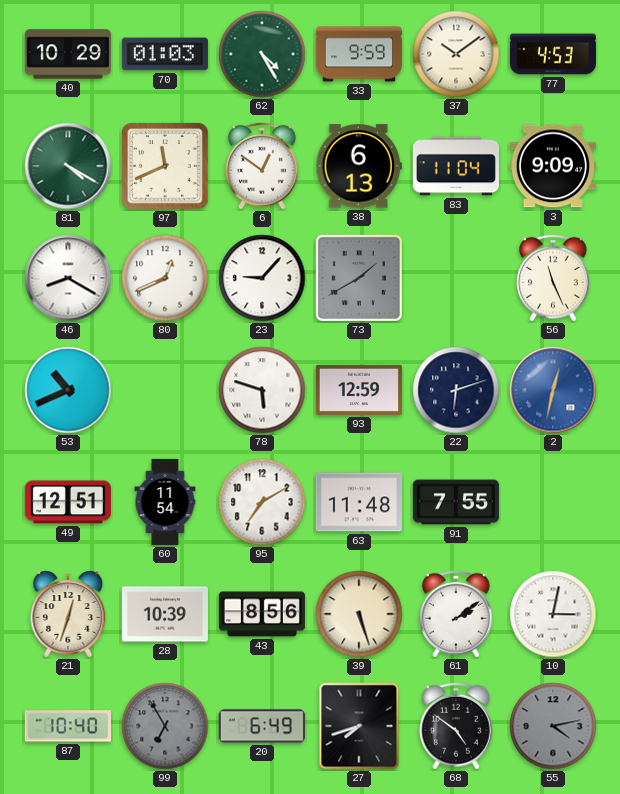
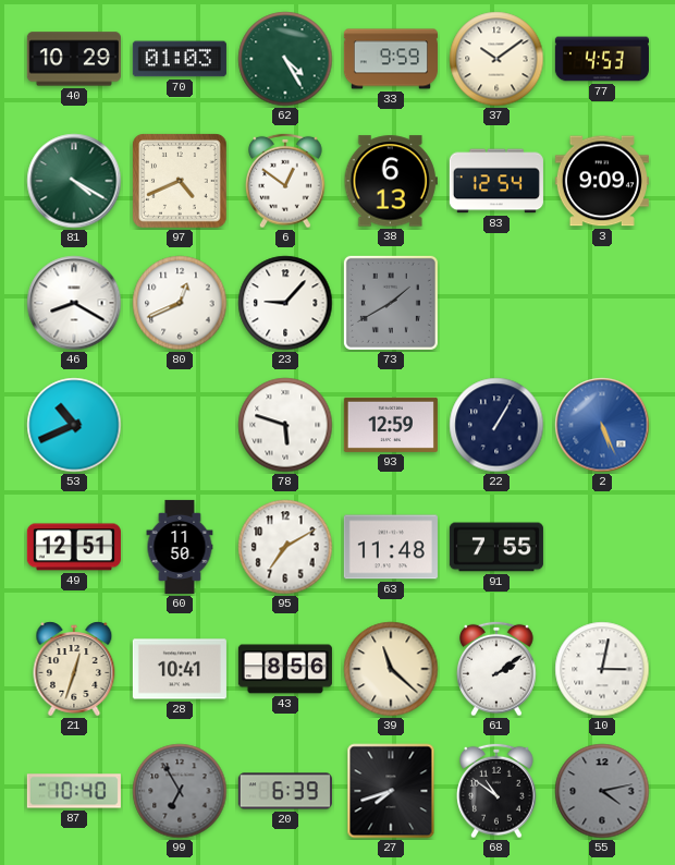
97: 11:41 -> 4:41 (180, 181)
83: 11:04 -> 12:54 (496, 181)
56: 11:26 -> none (553, 278)
22: 6:12 -> 1:05 (496, 425)
2: 12:32 -> 5:26 (602, 425)
60: 11:54 -> 11:50 (180, 547)
28: 10:39 -> 10:41 (180, 669)
39: 5:27 -> 11:22 (391, 669)
20: 6:49 -> 6:39 (285, 791)
68: 4:51 -> 10:51 (496, 791)
